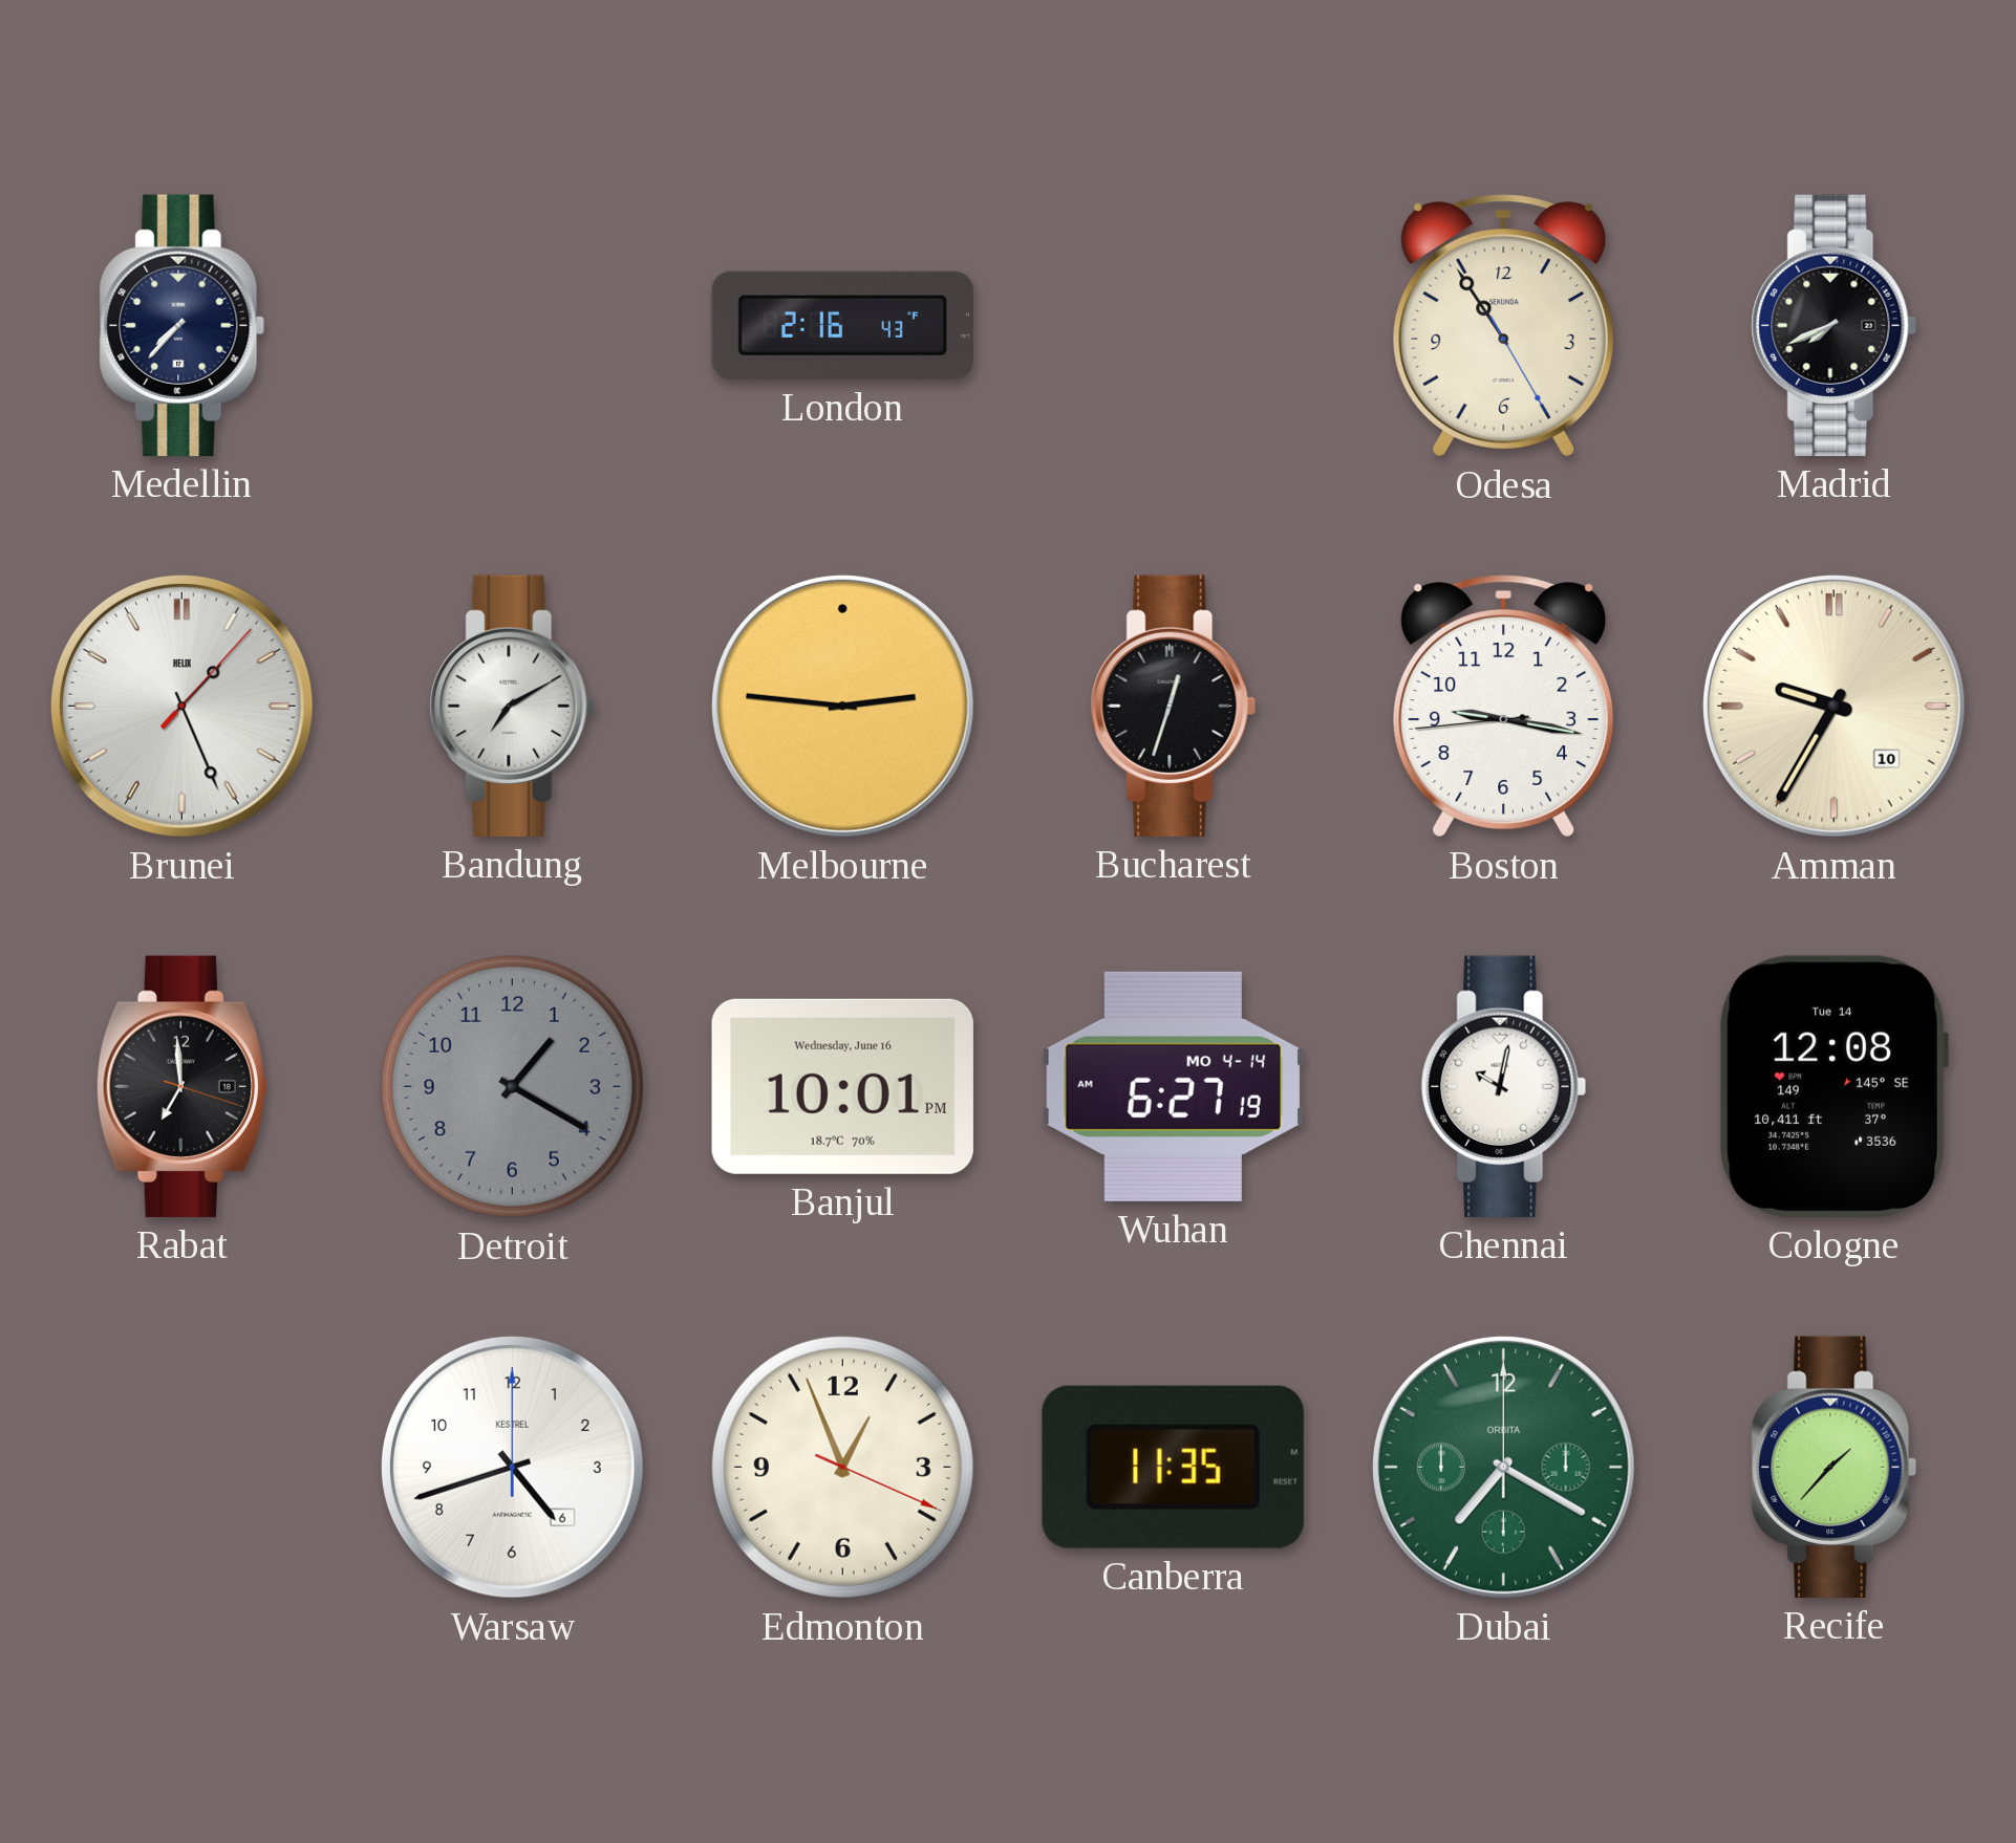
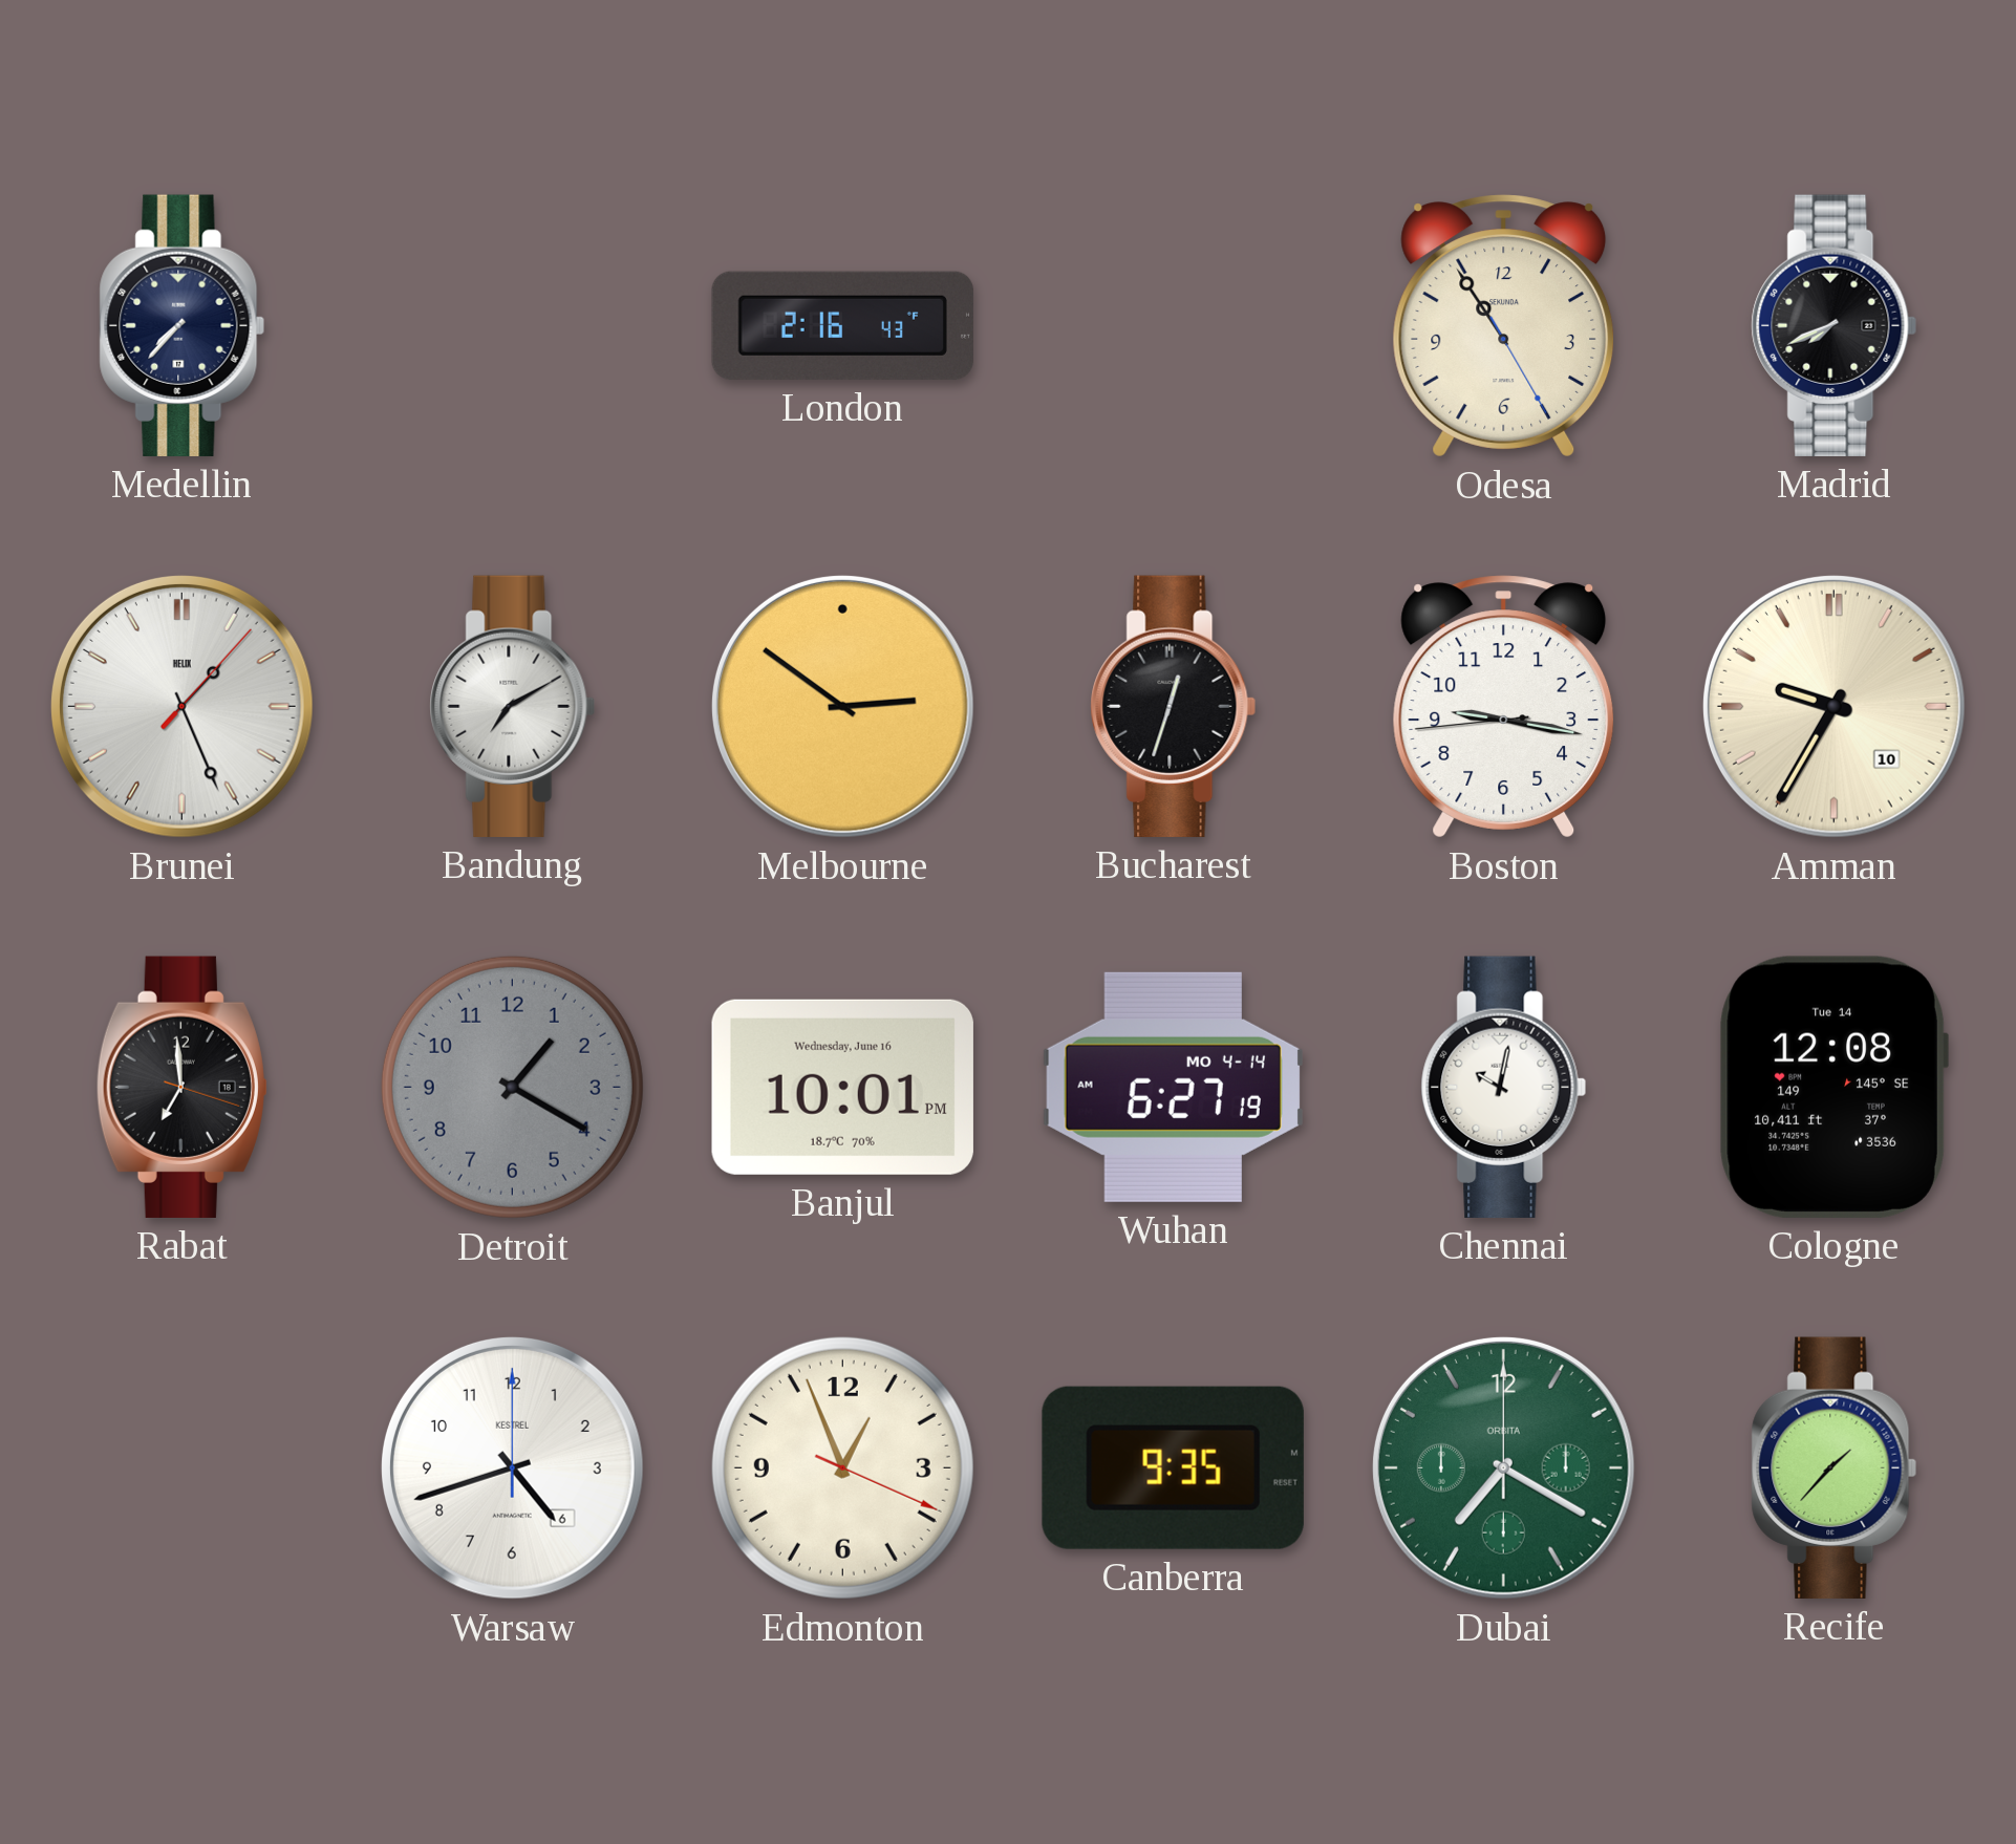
Melbourne: 2:46 -> 2:51 (842, 706)
Canberra: 11:35 -> 9:35 (1173, 1467)
